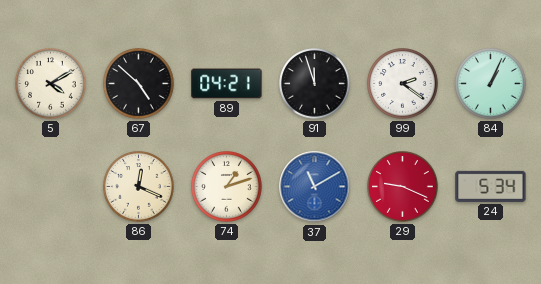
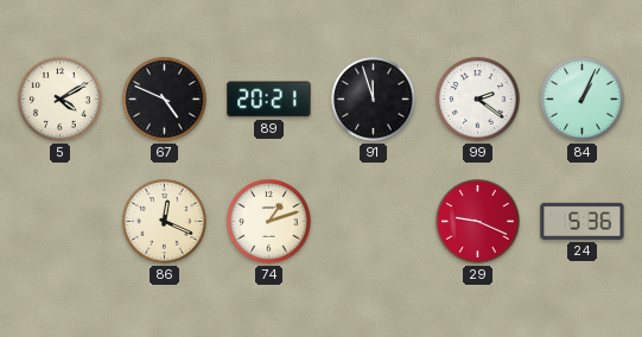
67: 4:52 -> 4:49 (165, 100)
89: 04:21 -> 20:21 (269, 100)
37: 11:10 -> none (315, 187)
24: 5:34 -> 5:36 (583, 221)
